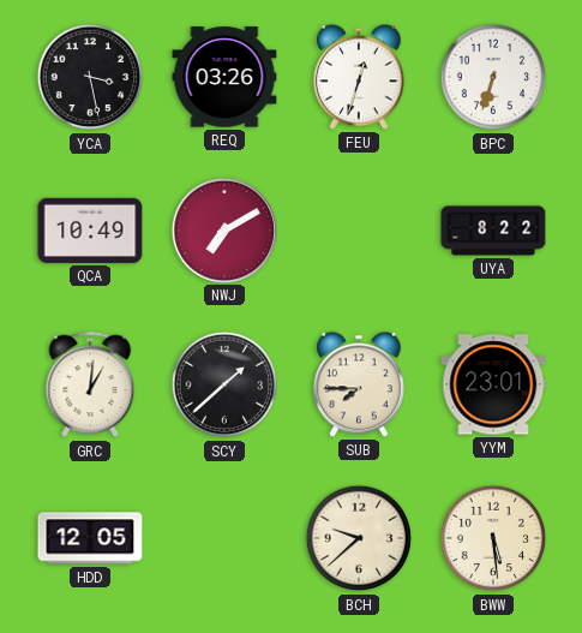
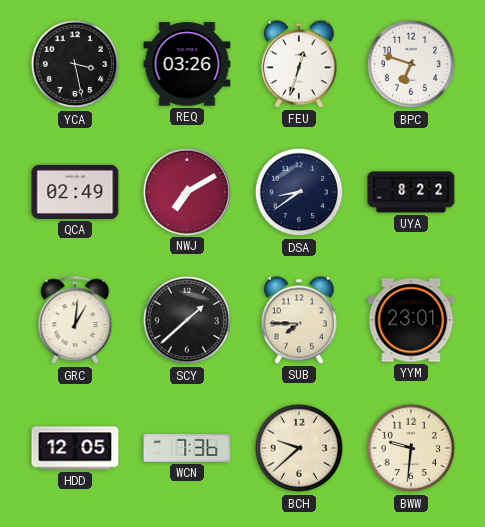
BPC: 6:33 -> 6:48 (411, 64)
QCA: 10:49 -> 02:49 (75, 192)
DSA: none -> 8:39 (299, 192)
WCN: none -> 7:36 (187, 448)
BWW: 5:29 -> 9:31 (411, 448)
